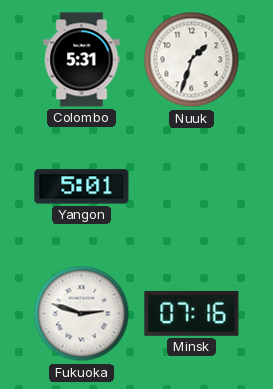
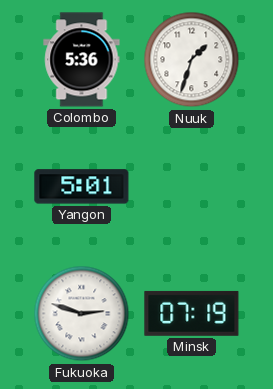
Colombo: 5:31 -> 5:36 (82, 60)
Minsk: 07:16 -> 07:19 (192, 313)
